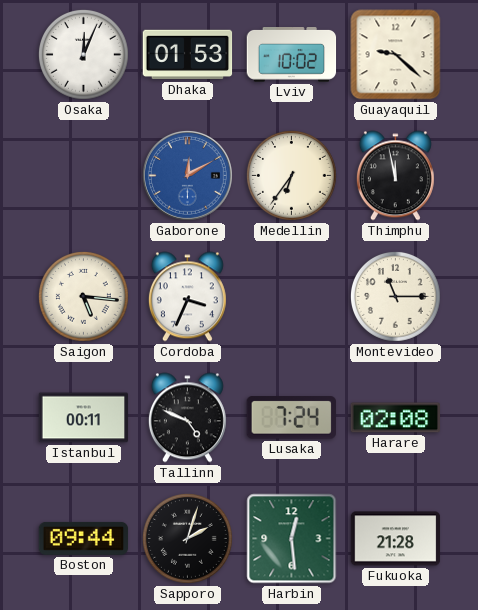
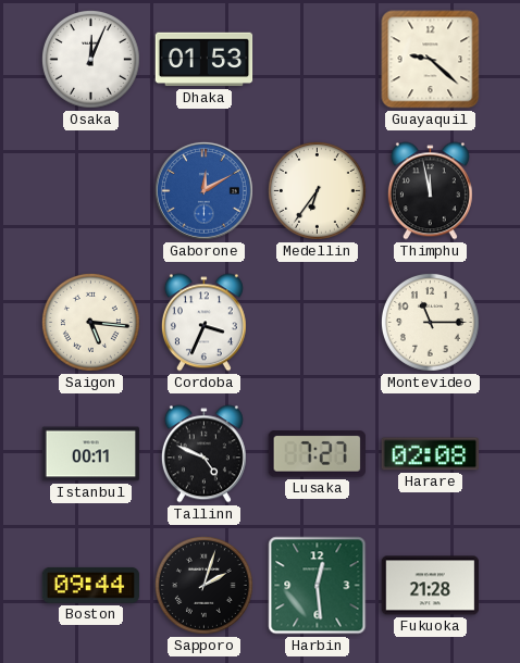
Lviv: 10:02 -> none (292, 55)
Lusaka: 7:24 -> 7:27 (317, 454)
